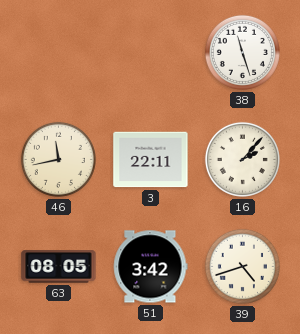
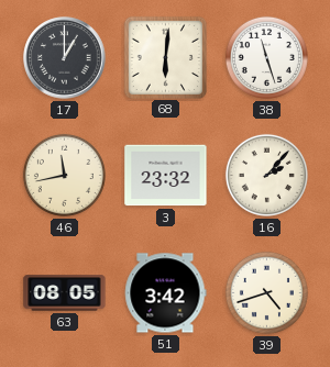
17: none -> 1:00 (65, 58)
68: none -> 6:01 (165, 57)
3: 22:11 -> 23:32 (166, 176)
